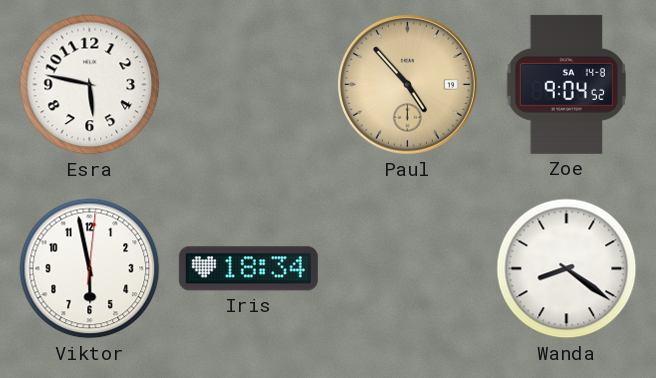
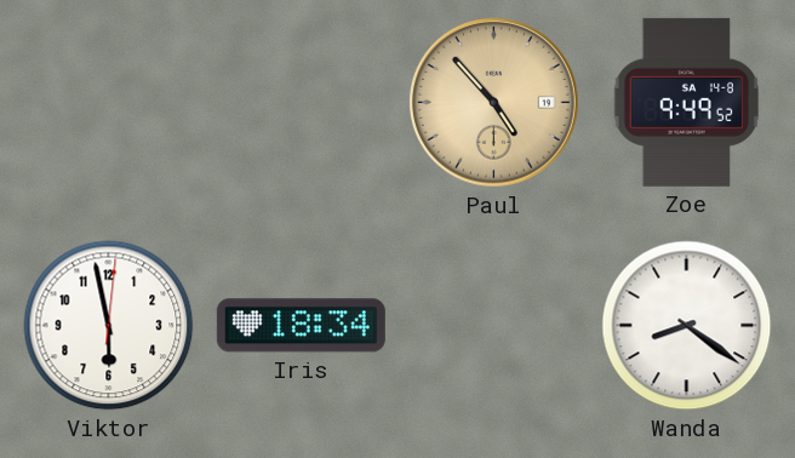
Esra: 5:47 -> none (90, 85)
Zoe: 9:04 -> 9:49 (686, 102)
